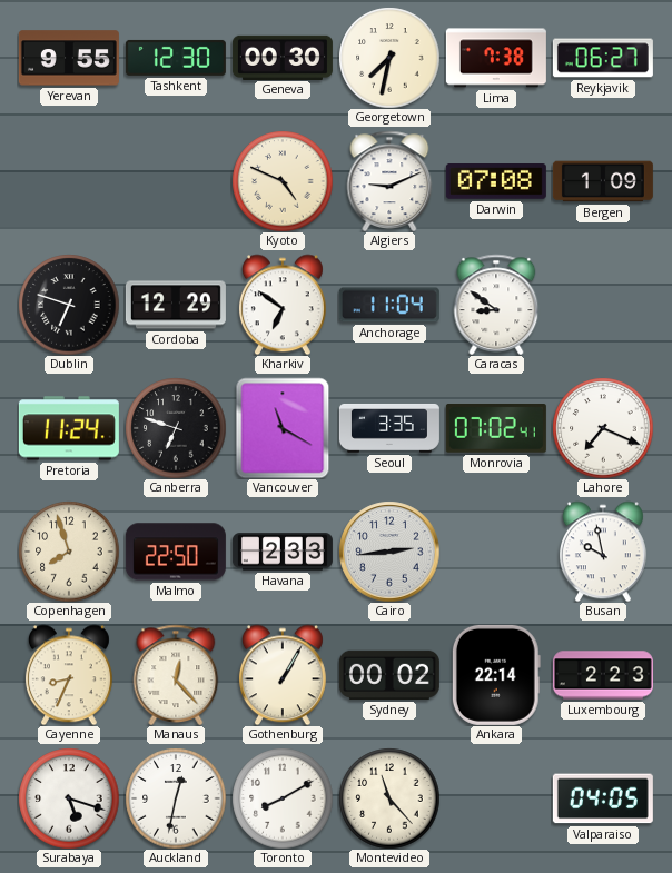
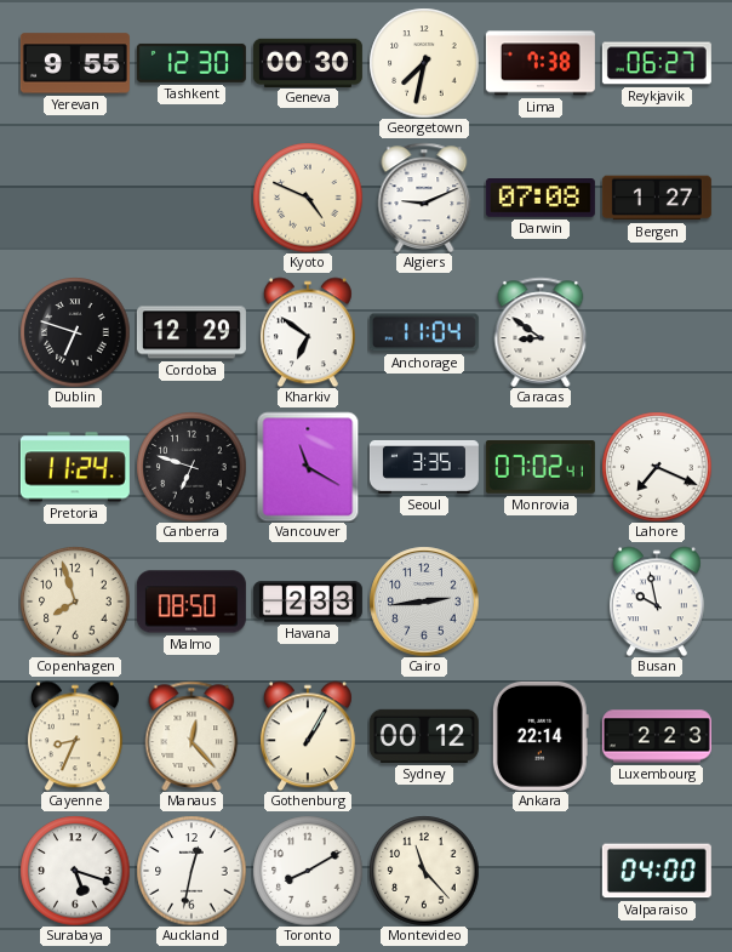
Bergen: 1:09 -> 1:27 (657, 198)
Malmo: 22:50 -> 08:50 (191, 602)
Sydney: 00:02 -> 00:12 (424, 736)
Valparaiso: 04:05 -> 04:00 (657, 871)
